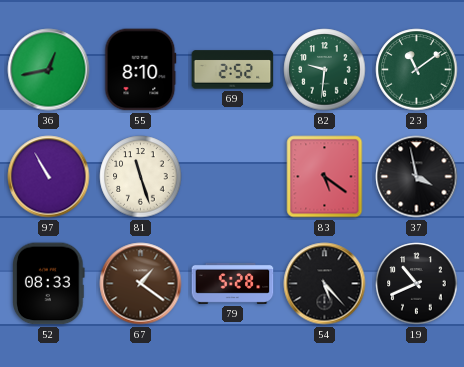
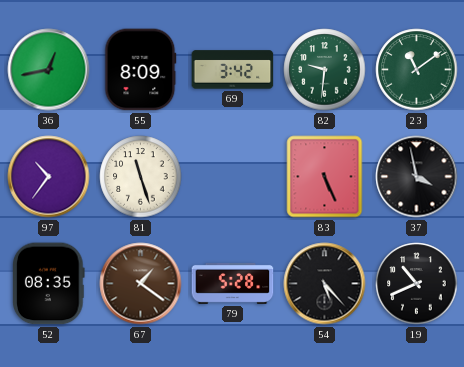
55: 8:10 -> 8:09 (141, 70)
69: 2:52 -> 3:42 (233, 70)
97: 10:55 -> 10:36 (49, 177)
83: 5:21 -> 5:26 (325, 177)
52: 08:33 -> 08:35 (49, 284)
